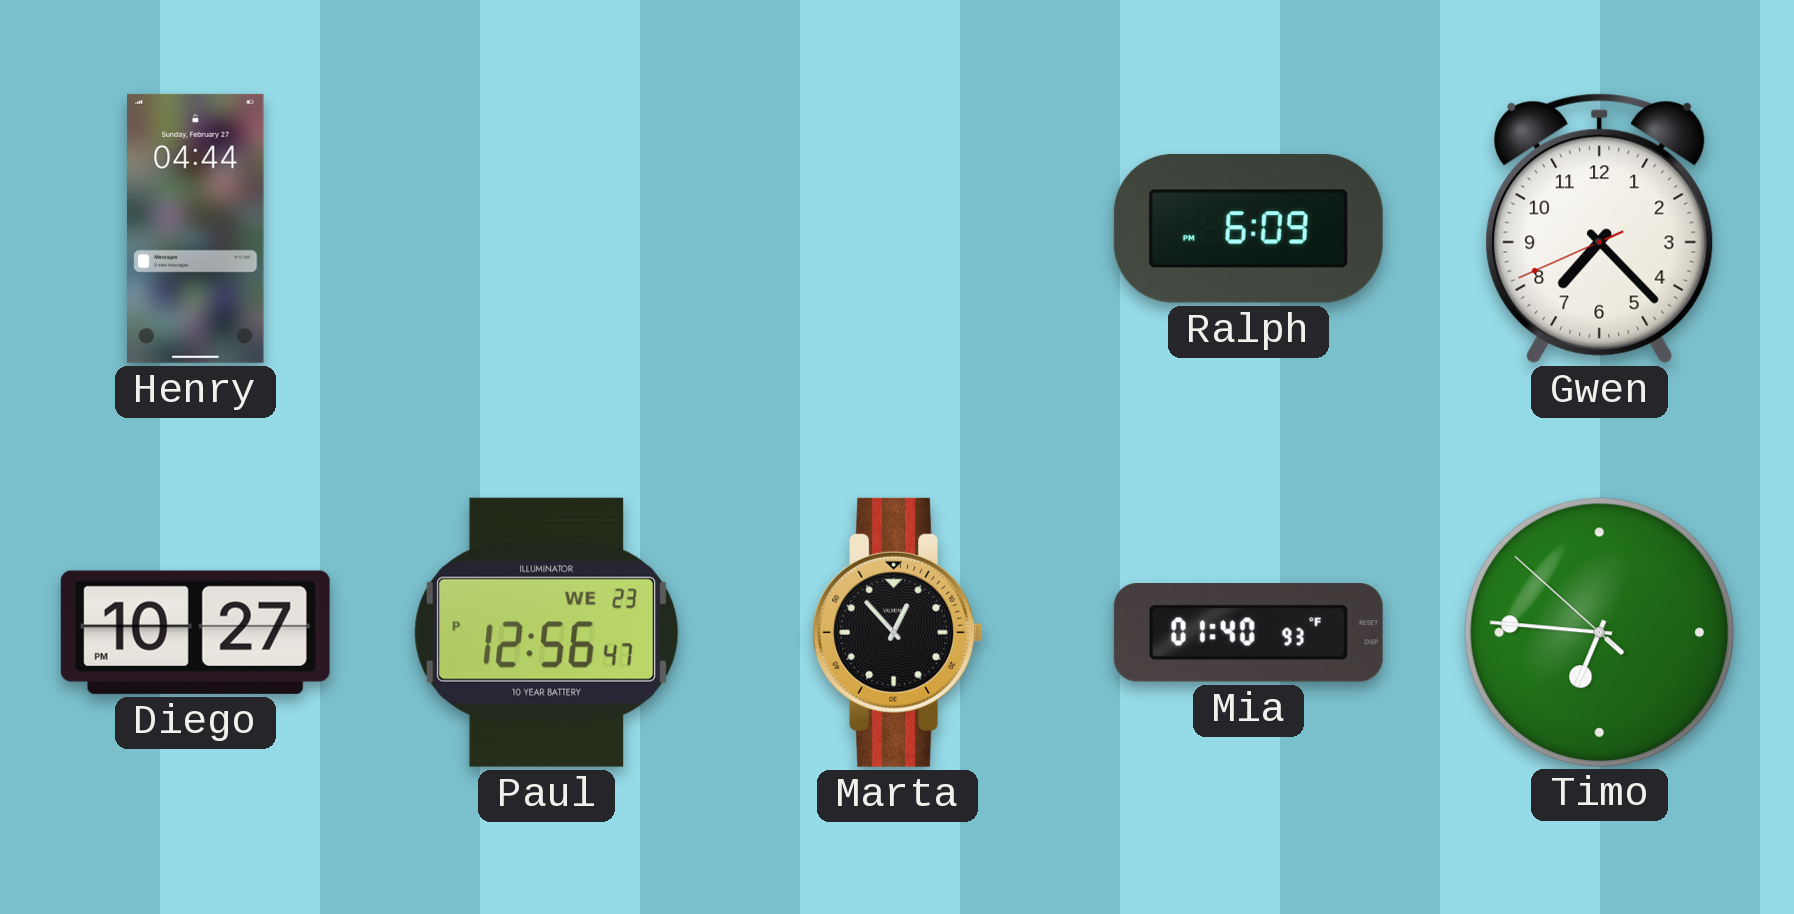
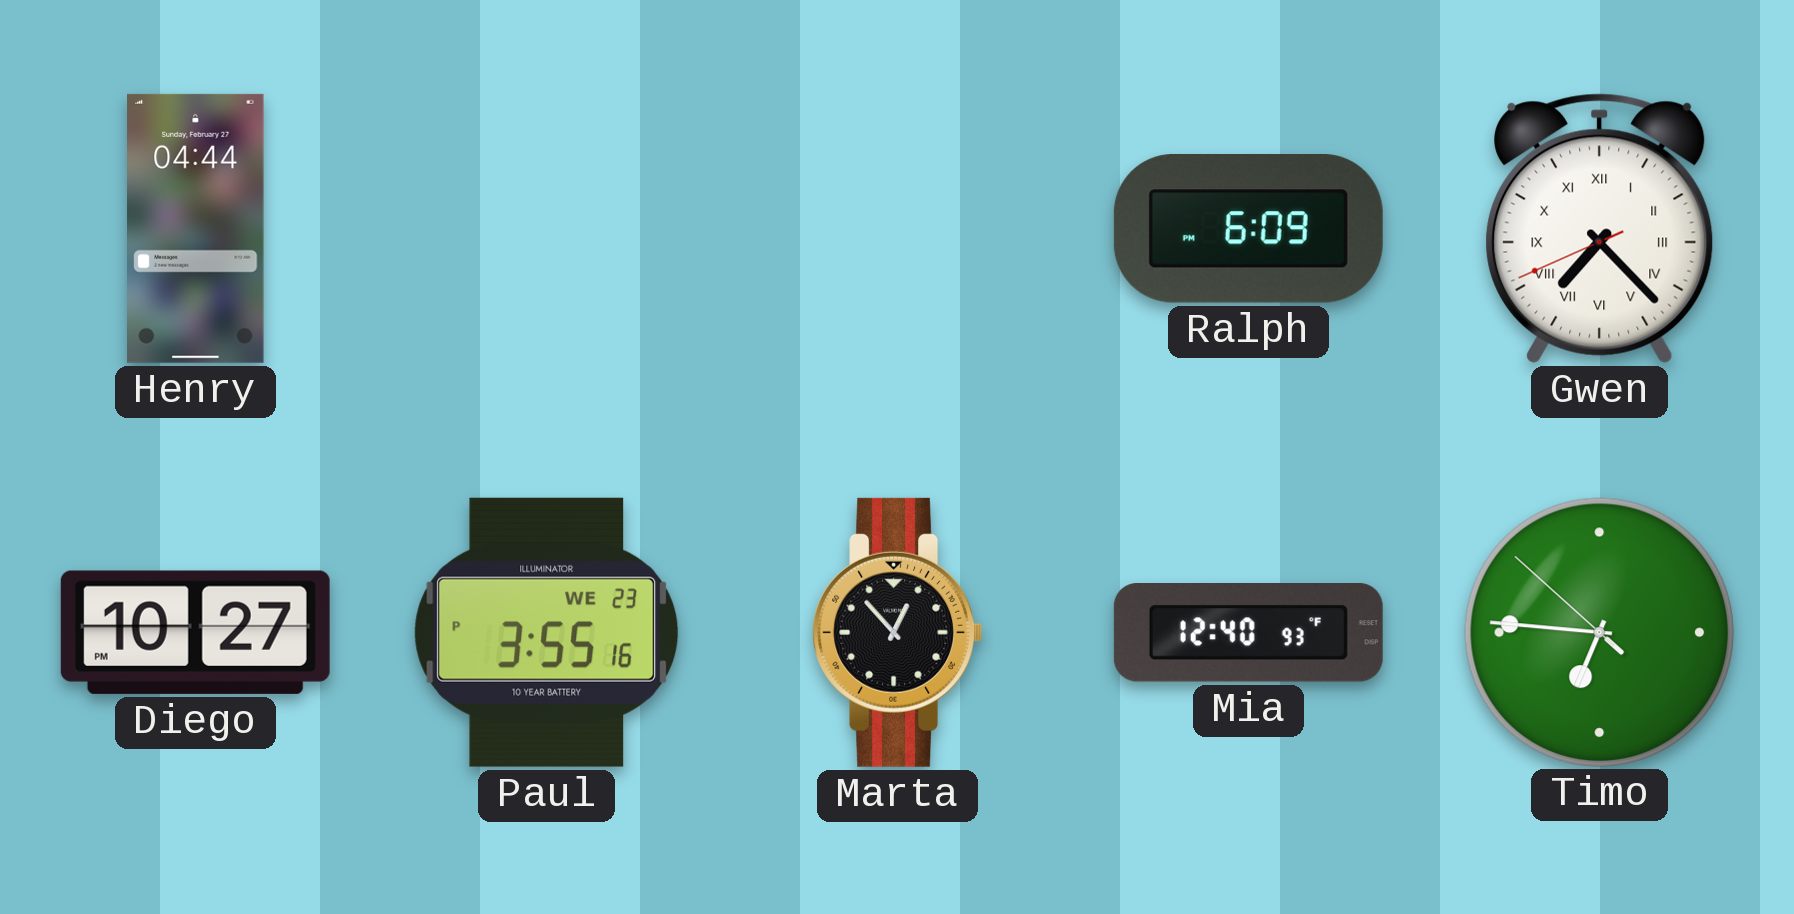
Gwen numerals: Arabic -> Roman (1600, 228)
Paul: 12:56 -> 3:55 (547, 632)
Mia: 01:40 -> 12:40 (1248, 633)
